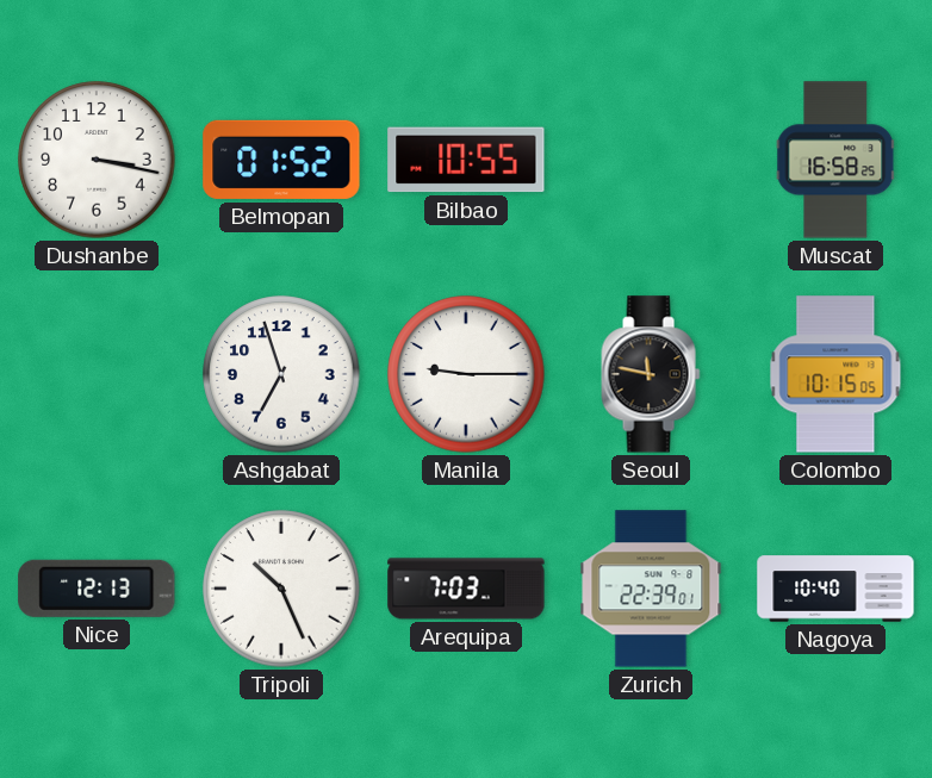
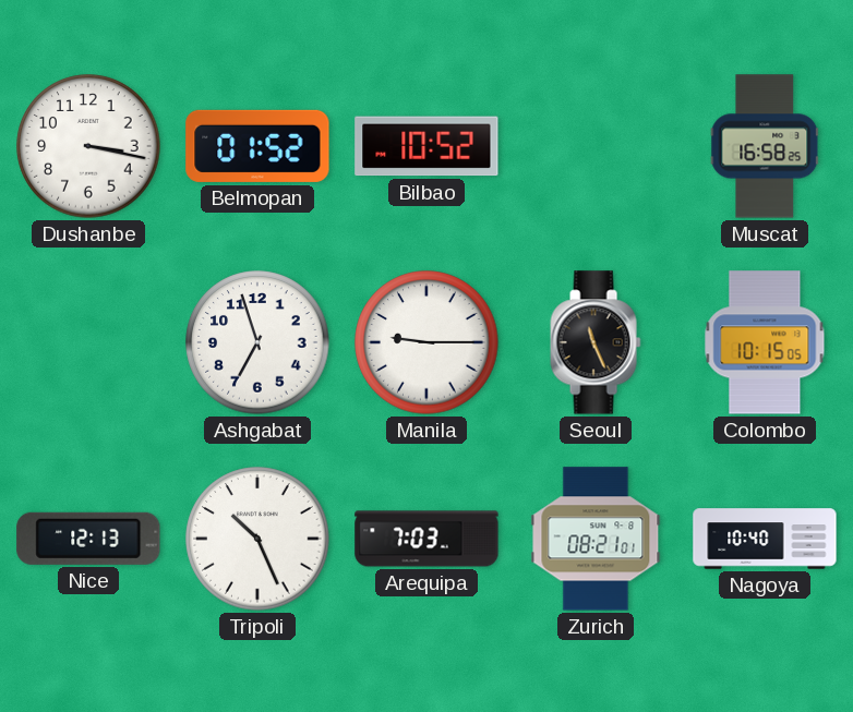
Bilbao: 10:55 -> 10:52 (426, 146)
Seoul: 11:47 -> 11:26 (596, 342)
Zurich: 22:39 -> 08:21 (596, 539)
